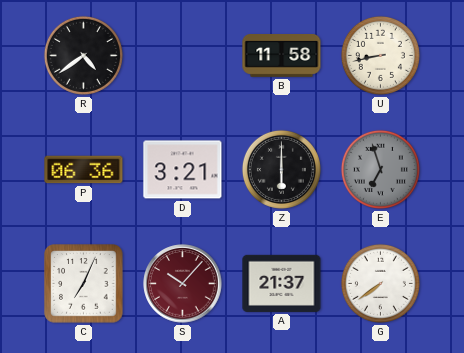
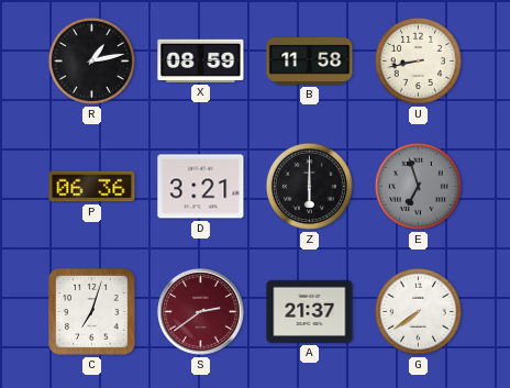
R: 4:39 -> 1:13 (91, 60)
X: none -> 08:59 (201, 60)
C: 7:04 -> 7:03 (92, 312)
S: 10:07 -> 2:39 (201, 312)
